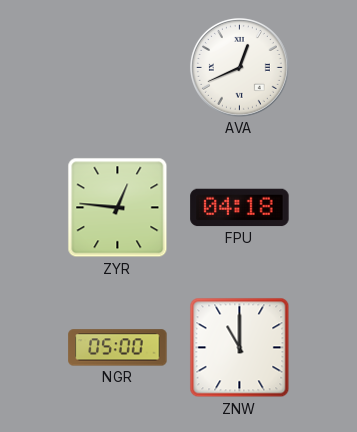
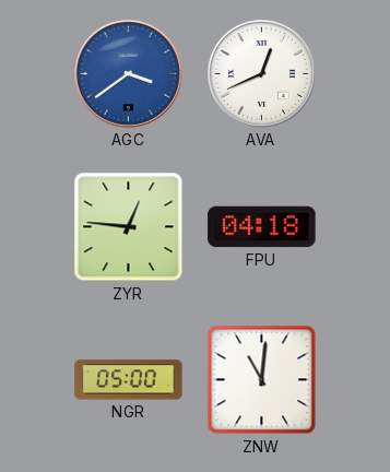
AGC: none -> 3:39 (128, 73)
ZNW: 11:00 -> 11:01 (262, 380)
